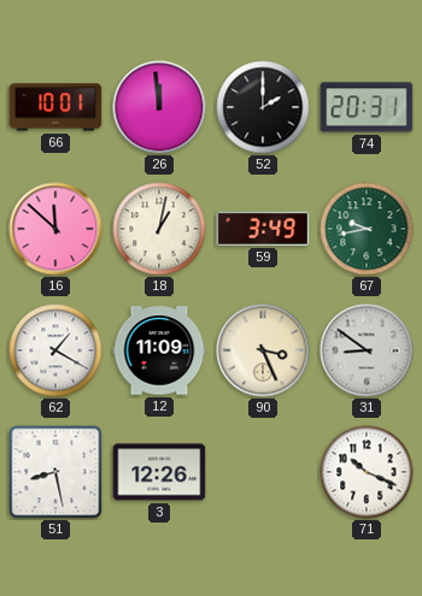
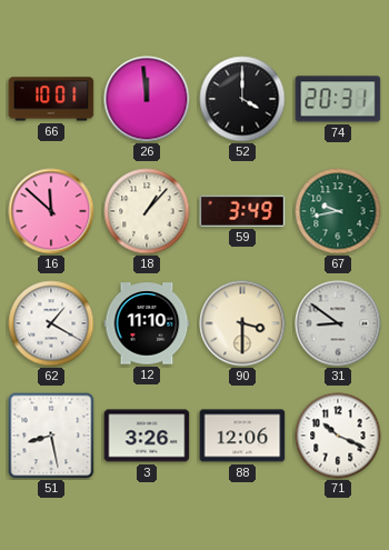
52: 2:00 -> 4:00 (242, 99)
18: 1:02 -> 1:07 (147, 211)
12: 11:09 -> 11:10 (147, 323)
90: 3:26 -> 3:30 (242, 323)
3: 12:26 -> 3:26 (147, 436)
88: none -> 12:06 (242, 436)
